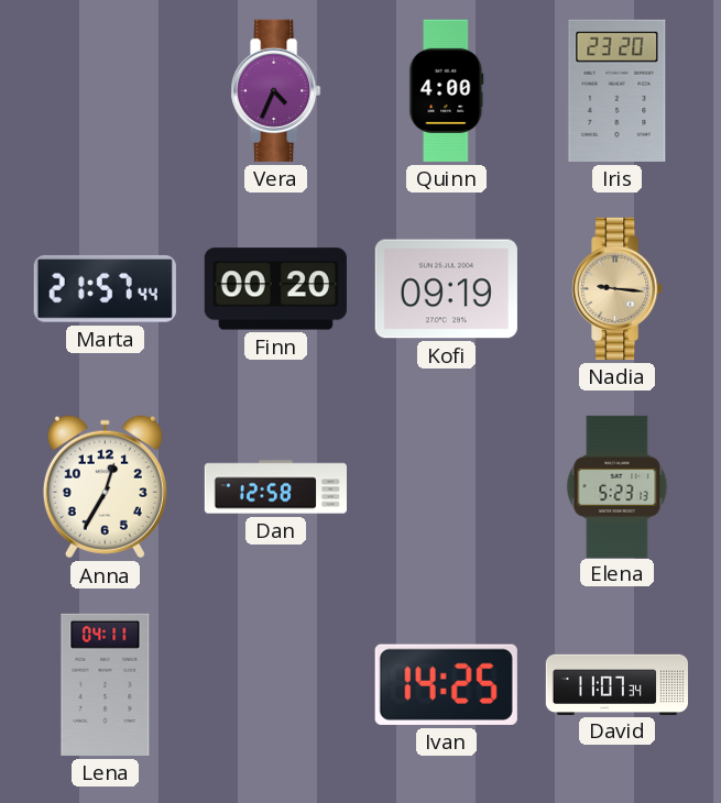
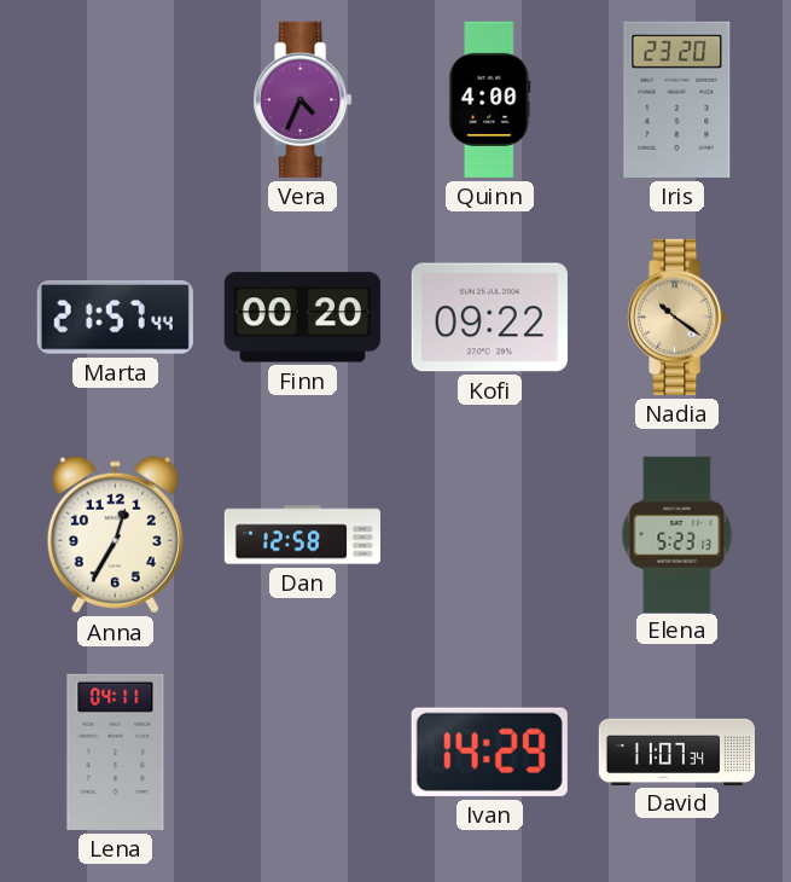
Kofi: 09:19 -> 09:22 (489, 318)
Nadia: 9:16 -> 10:21 (677, 317)
Ivan: 14:25 -> 14:29 (489, 752)
